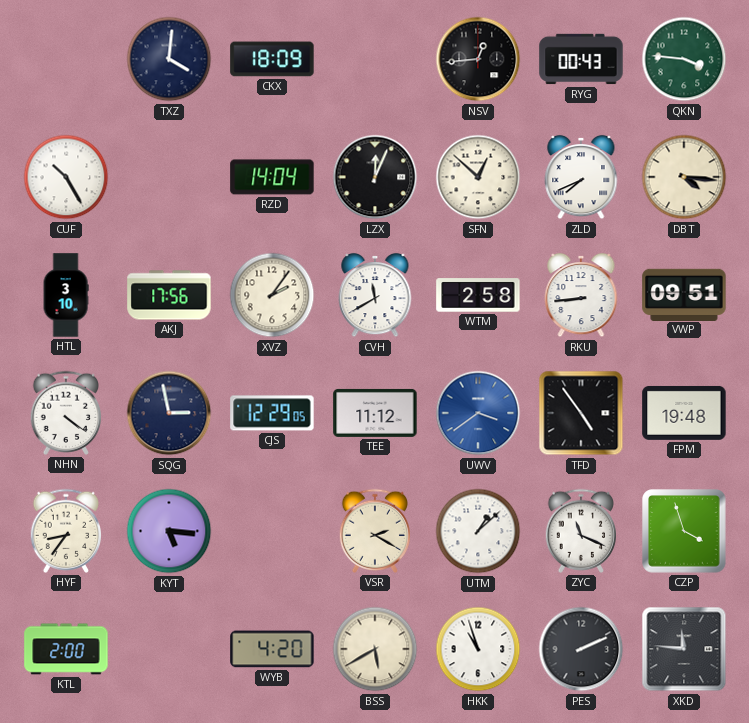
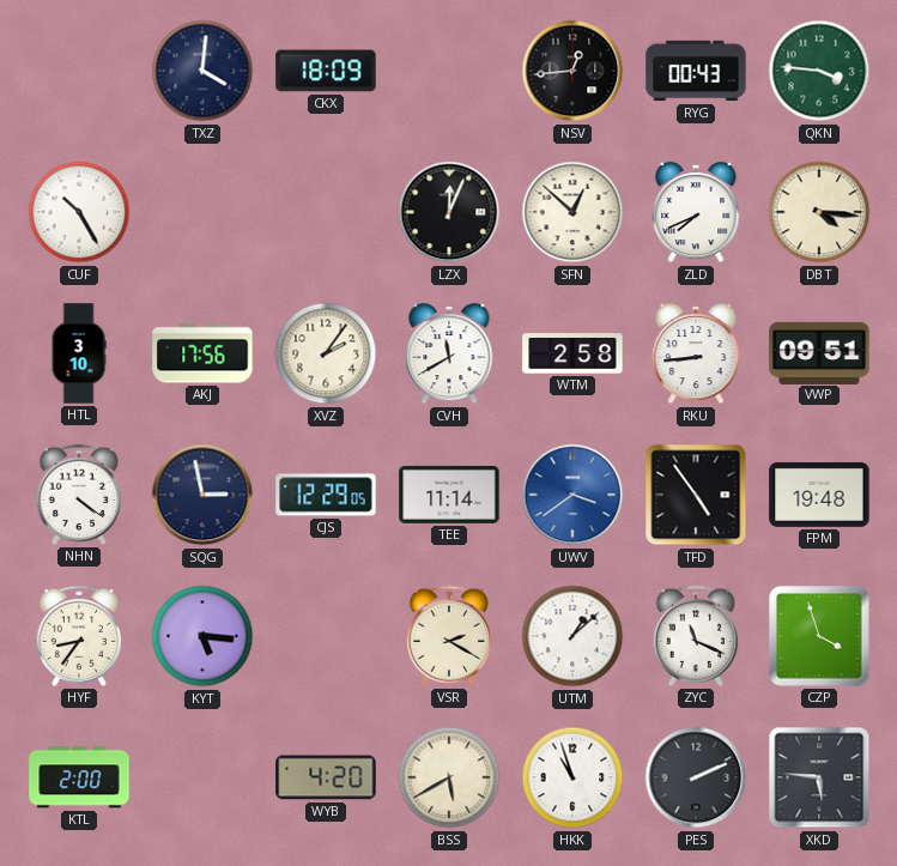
RZD: 14:04 -> none (272, 177)
TEE: 11:12 -> 11:14 (449, 495)
XKD: 11:46 -> 5:46 (819, 777)
